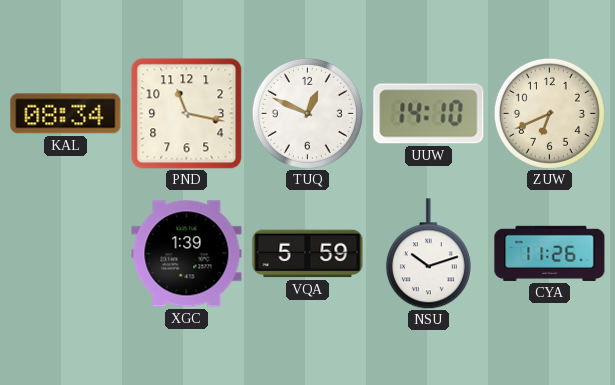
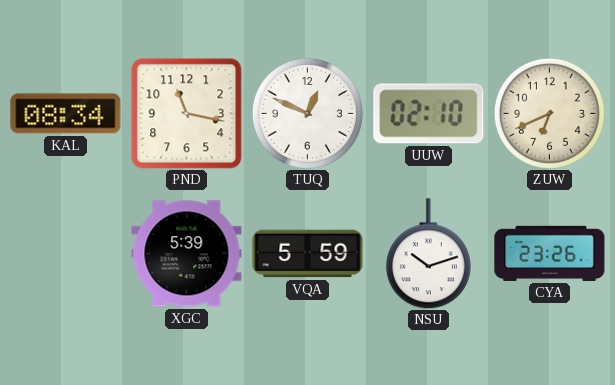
UUW: 14:10 -> 02:10 (429, 114)
XGC: 1:39 -> 5:39 (187, 254)
CYA: 11:26 -> 23:26 (550, 253)
